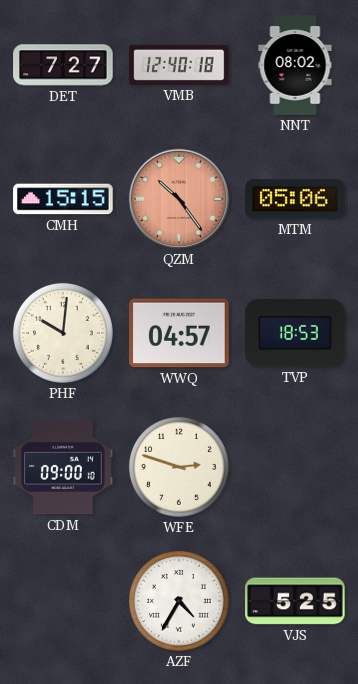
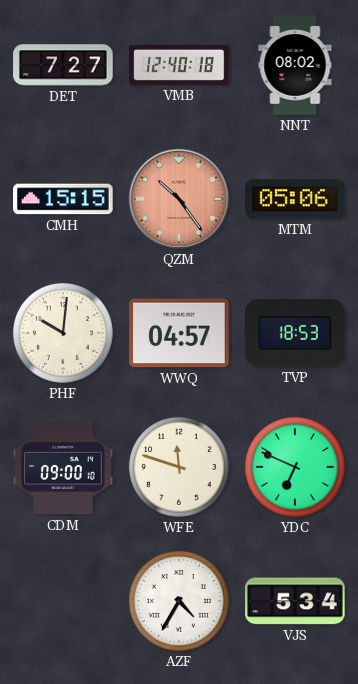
WFE: 2:48 -> 11:48 (179, 467)
YDC: none -> 6:49 (295, 467)
VJS: 5:25 -> 5:34 (295, 601)
